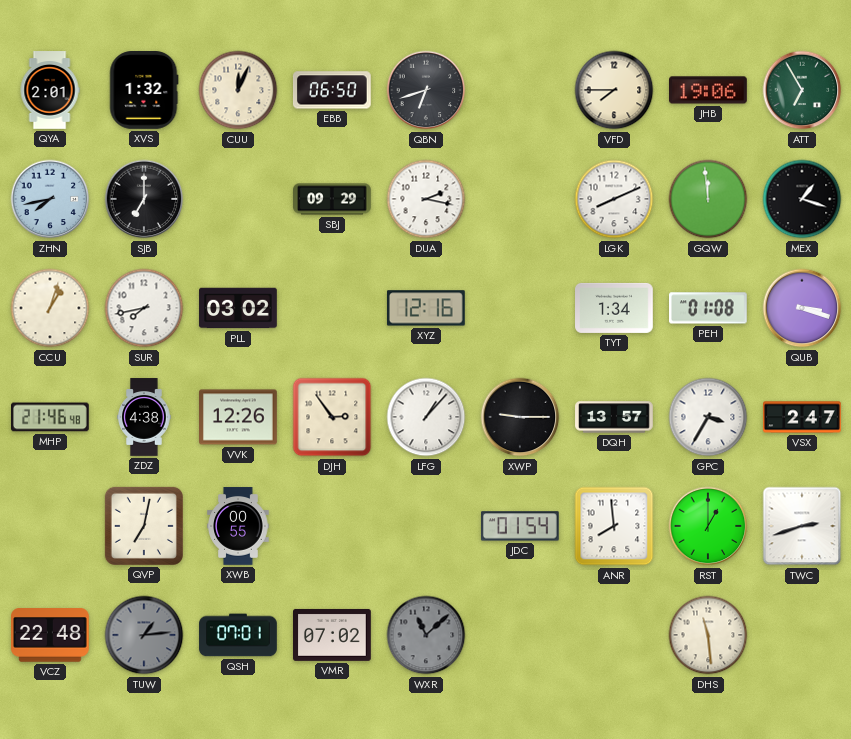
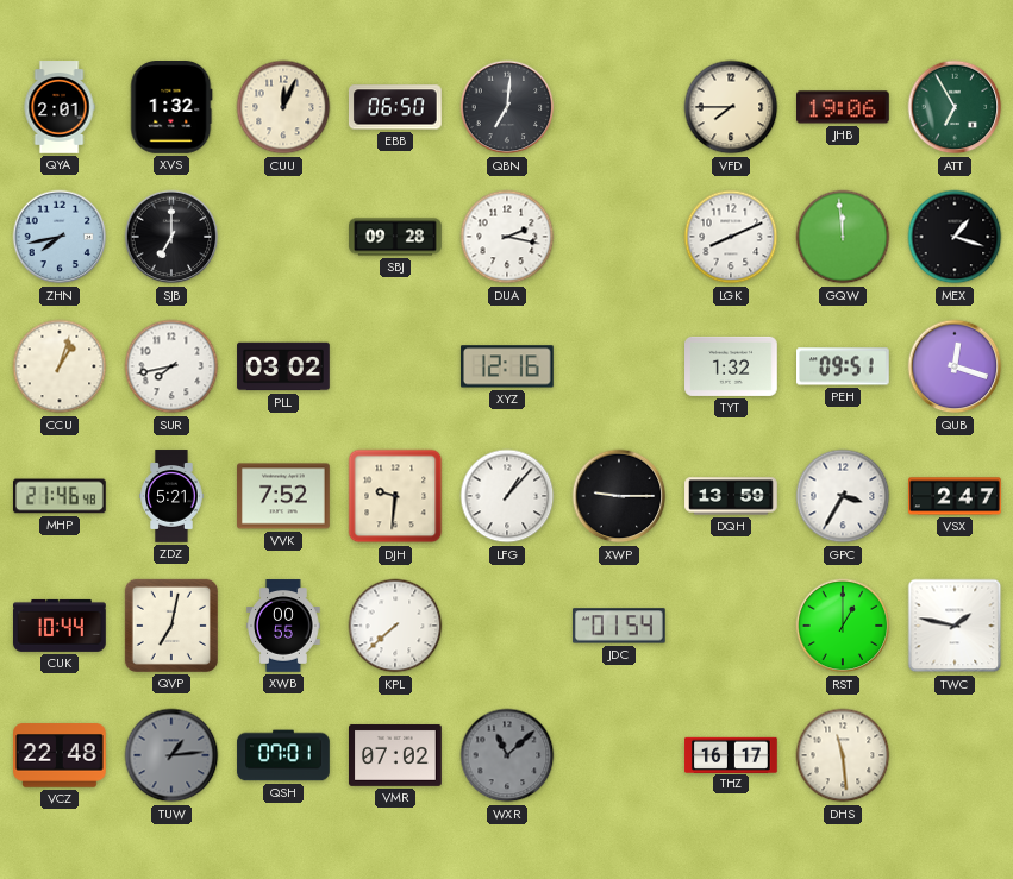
QBN: 6:42 -> 7:01 (507, 107)
SBJ: 09:29 -> 09:28 (396, 237)
TYT: 1:34 -> 1:32 (732, 366)
PEH: 01:08 -> 09:51 (844, 366)
QUB: 3:18 -> 12:18 (955, 366)
ZDZ: 4:38 -> 5:21 (171, 496)
VVK: 12:26 -> 7:52 (284, 496)
DJH: 2:54 -> 9:31 (395, 496)
DQH: 13:57 -> 13:59 (731, 496)
CUK: none -> 10:44 (61, 626)
KPL: none -> 7:38 (395, 626)
ANR: 7:59 -> none (614, 526)
TWC: 2:42 -> 1:47 (955, 626)
THZ: none -> 16:17 (731, 754)
